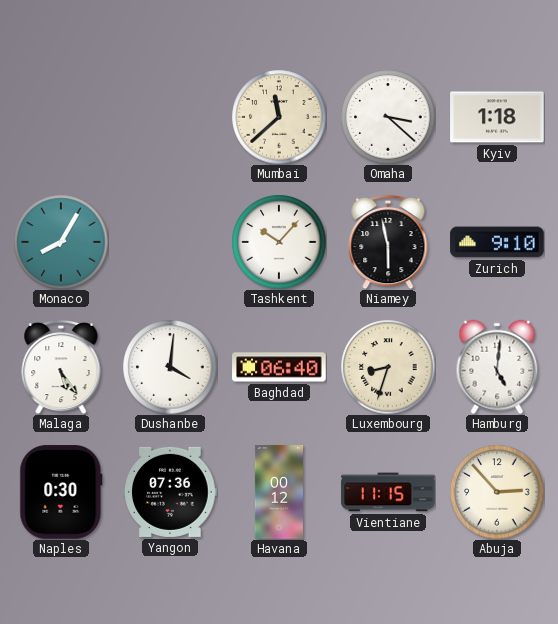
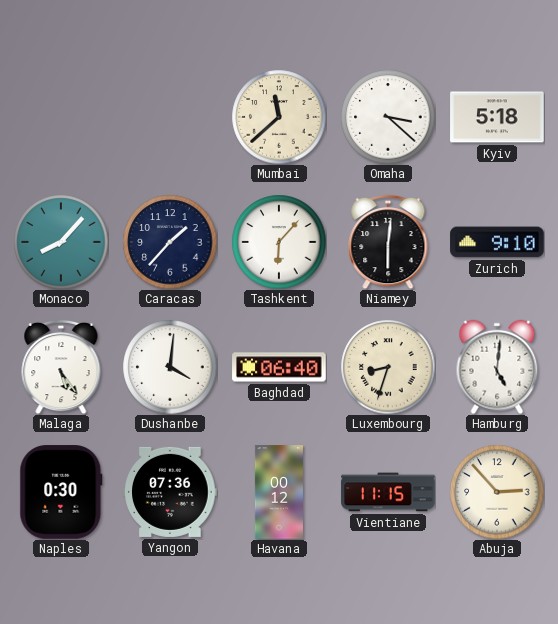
Kyiv: 1:18 -> 5:18 (497, 117)
Monaco: 8:05 -> 8:07 (61, 242)
Caracas: none -> 1:37 (170, 242)
Tashkent: 10:07 -> 6:07 (279, 242)
Niamey: 5:58 -> 6:01 (388, 242)
